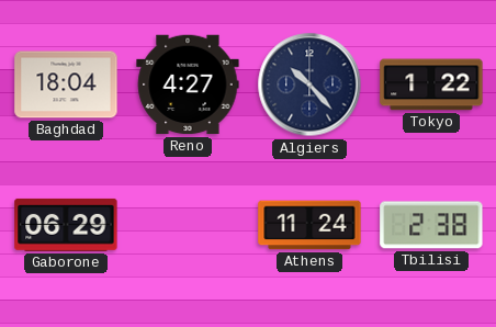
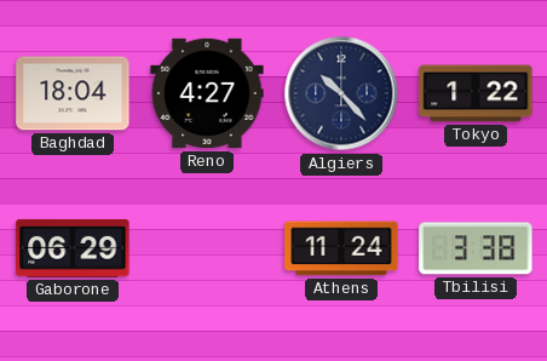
Tbilisi: 2:38 -> 3:38 (476, 248)
